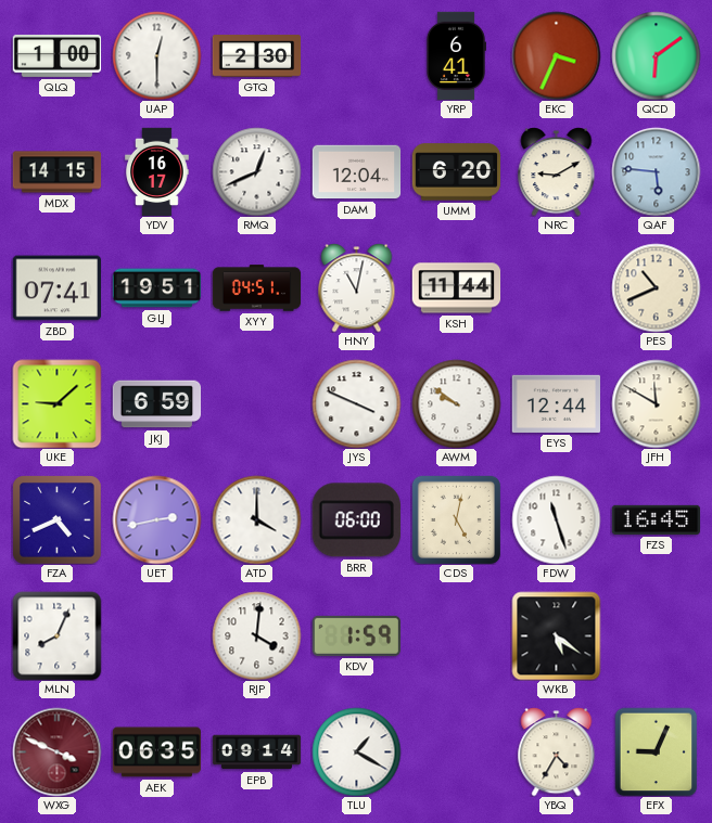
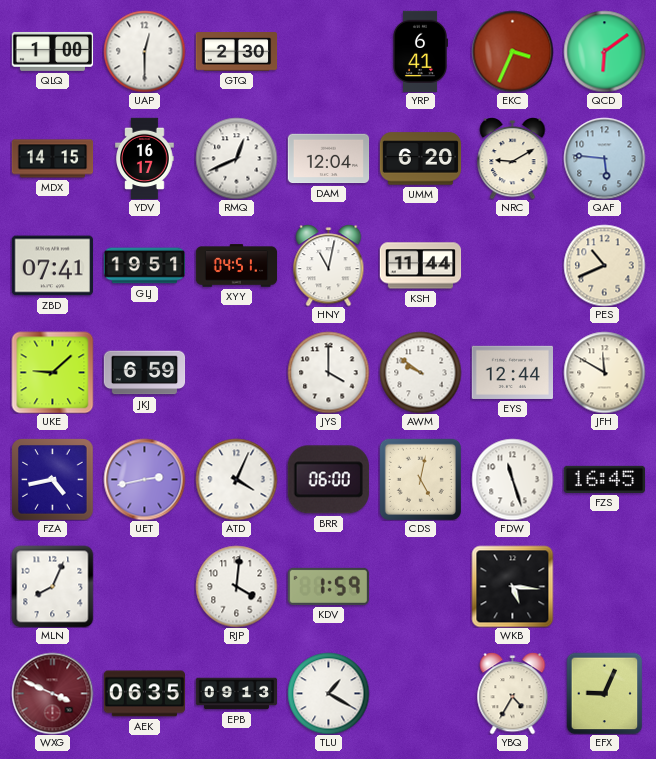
JYS: 3:49 -> 4:00 (328, 372)
FZA: 4:41 -> 4:43 (52, 479)
ATD: 4:00 -> 4:04 (236, 479)
WKB: 5:21 -> 5:16 (512, 586)
EPB: 09:14 -> 09:13 (236, 694)
